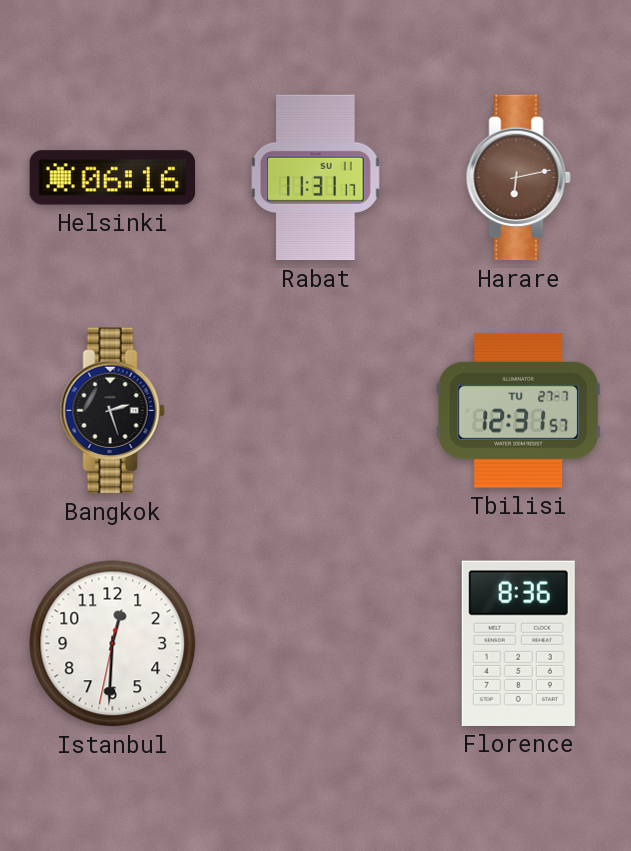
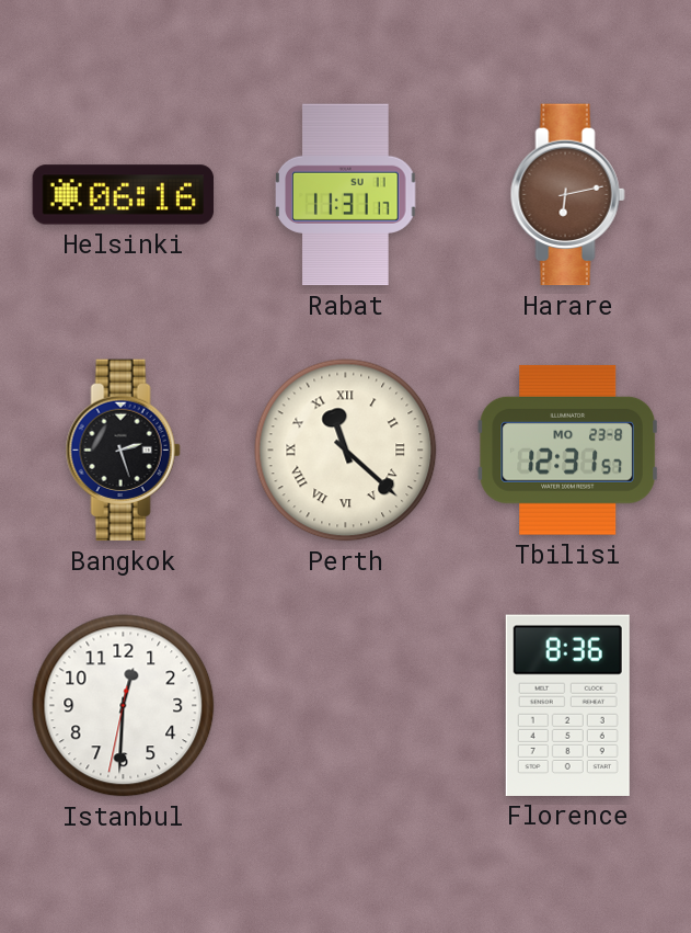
Perth: none -> 11:22 (346, 451)
Tbilisi date: TU 27-7 -> MO 23-8 (567, 450)
